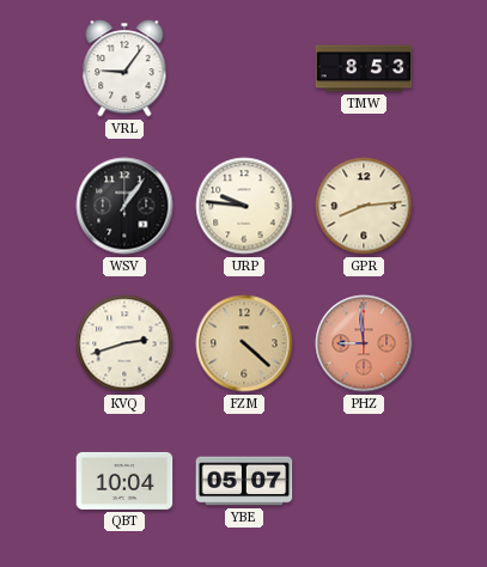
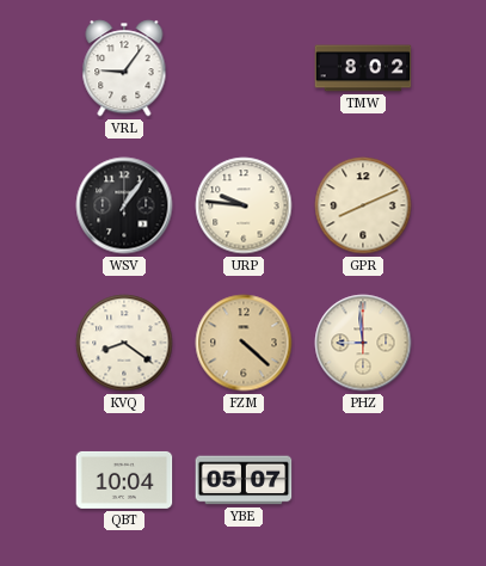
TMW: 8:53 -> 8:02 (363, 68)
GPR: 8:14 -> 8:11 (363, 205)
KVQ: 2:42 -> 8:21 (124, 343)
PHZ dial: salmon -> cream (363, 343)
